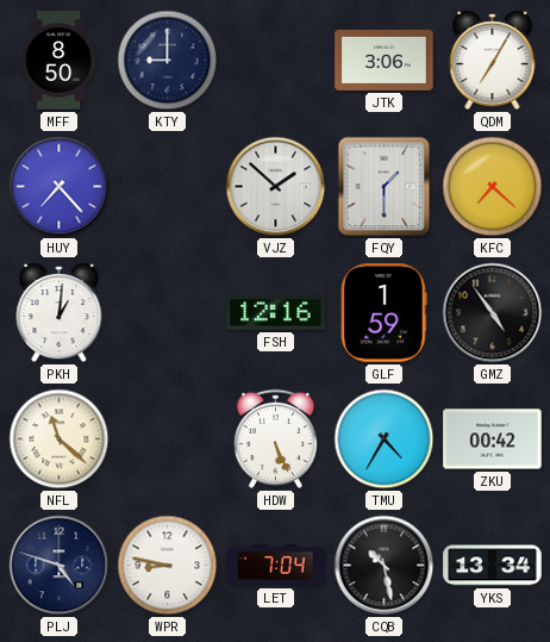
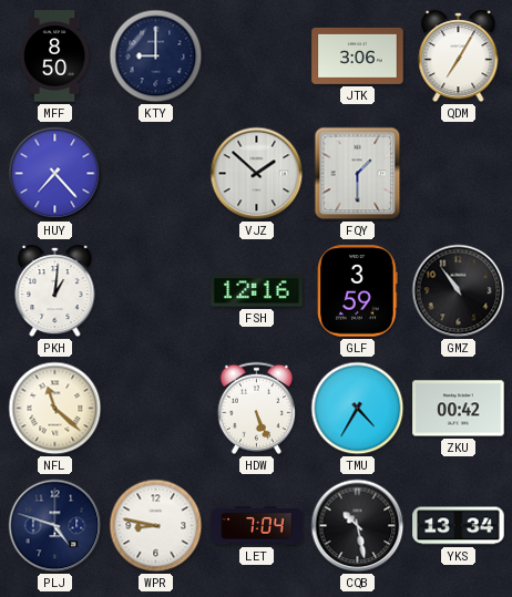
KFC: 7:22 -> none (493, 187)
GLF: 1:59 -> 3:59 (358, 291)
GMZ: 4:54 -> 10:54 (459, 291)
